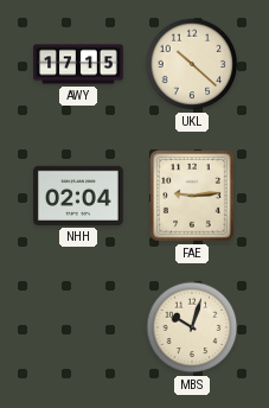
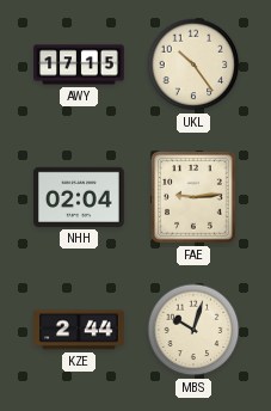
UKL: 10:22 -> 10:24 (193, 65)
KZE: none -> 2:44 (79, 330)
